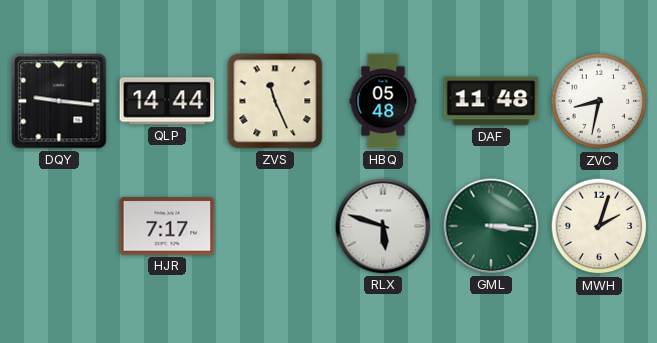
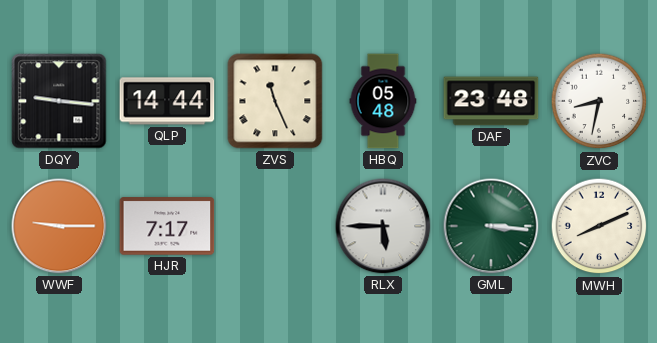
DAF: 11:48 -> 23:48 (491, 101)
WWF: none -> 9:15 (59, 226)
RLX: 5:48 -> 5:45 (383, 226)
MWH: 2:03 -> 8:11 (599, 226)
